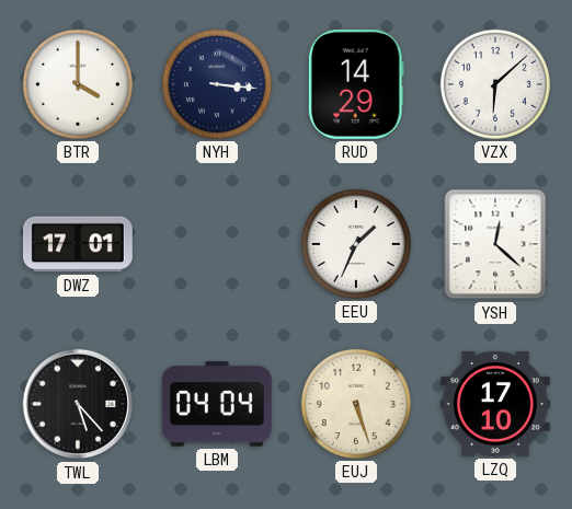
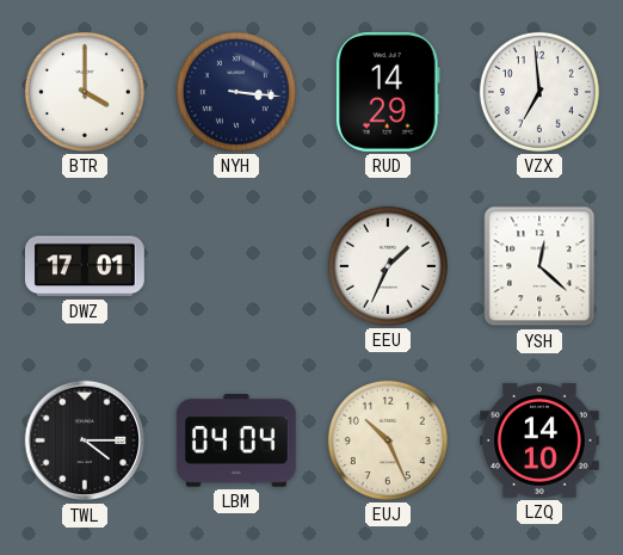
VZX: 6:08 -> 6:59 (539, 92)
TWL: 5:23 -> 4:15 (85, 440)
EUJ: 5:27 -> 10:26 (388, 440)
LZQ: 17:10 -> 14:10 (539, 440)
